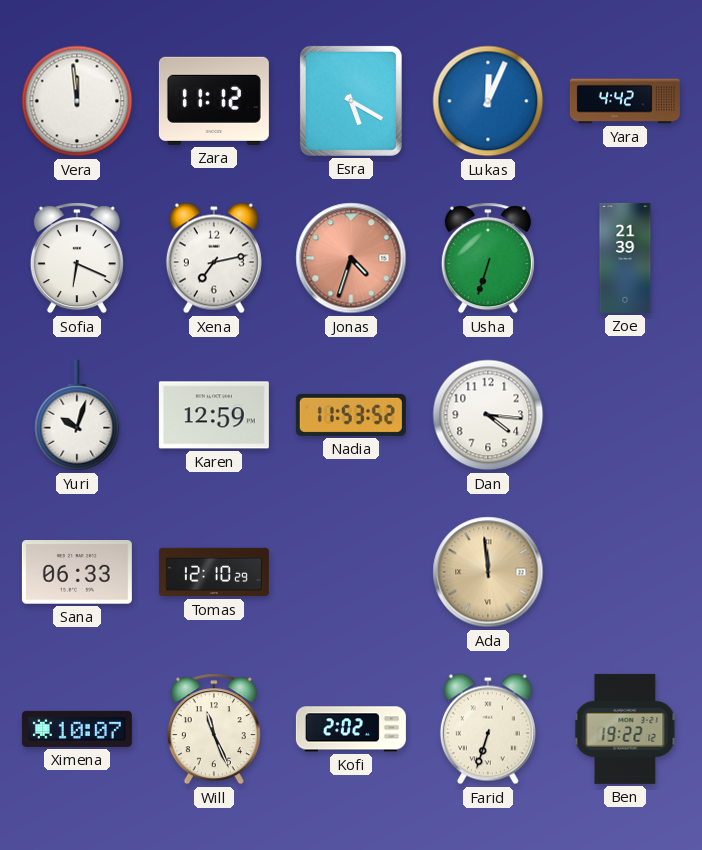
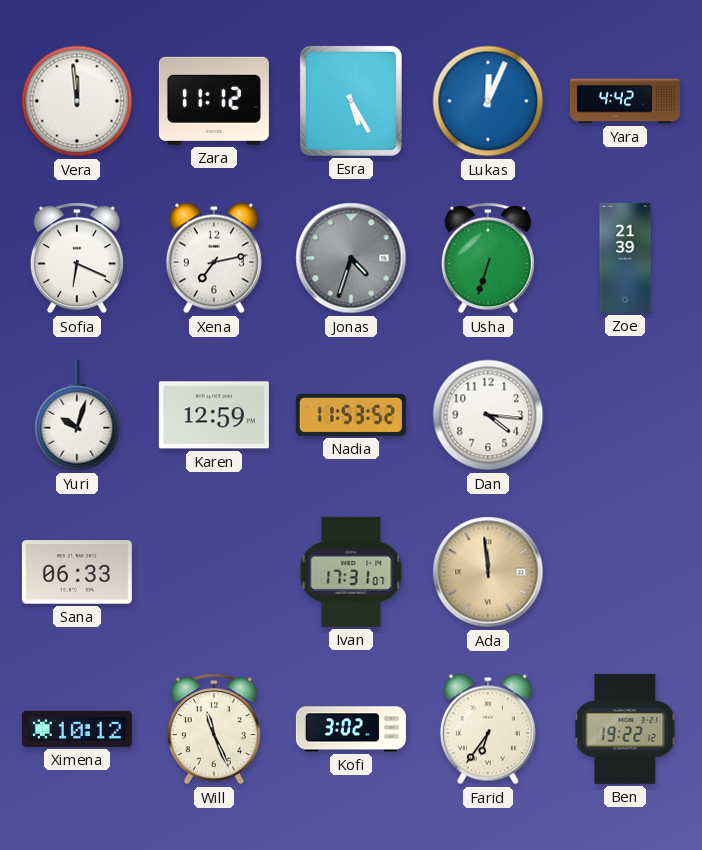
Esra: 5:20 -> 5:25 (351, 101)
Jonas dial: salmon -> grey (351, 258)
Tomas: 12:10 -> none (214, 572)
Ivan: none -> 17:31 (351, 572)
Ximena: 10:07 -> 10:12 (77, 729)
Kofi: 2:02 -> 3:02 (351, 729)
Farid: 6:33 -> 6:36 (488, 729)
